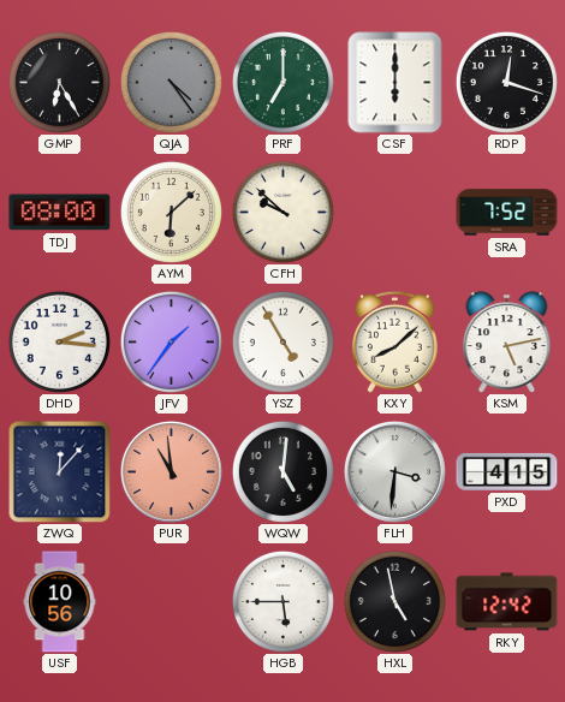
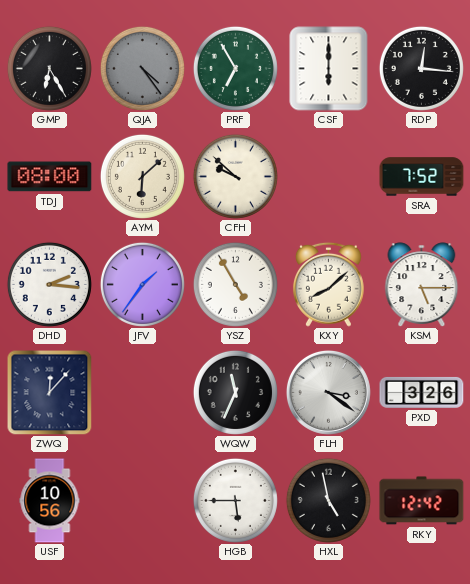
PRF: 7:00 -> 6:55 (235, 68)
RDP: 12:18 -> 12:16 (421, 68)
KSM: 5:13 -> 5:15 (422, 285)
PUR: 10:59 -> none (171, 471)
WQW: 5:01 -> 11:34 (235, 392)
FLH: 3:31 -> 3:21 (328, 392)
PXD: 4:15 -> 3:26 (422, 392)
